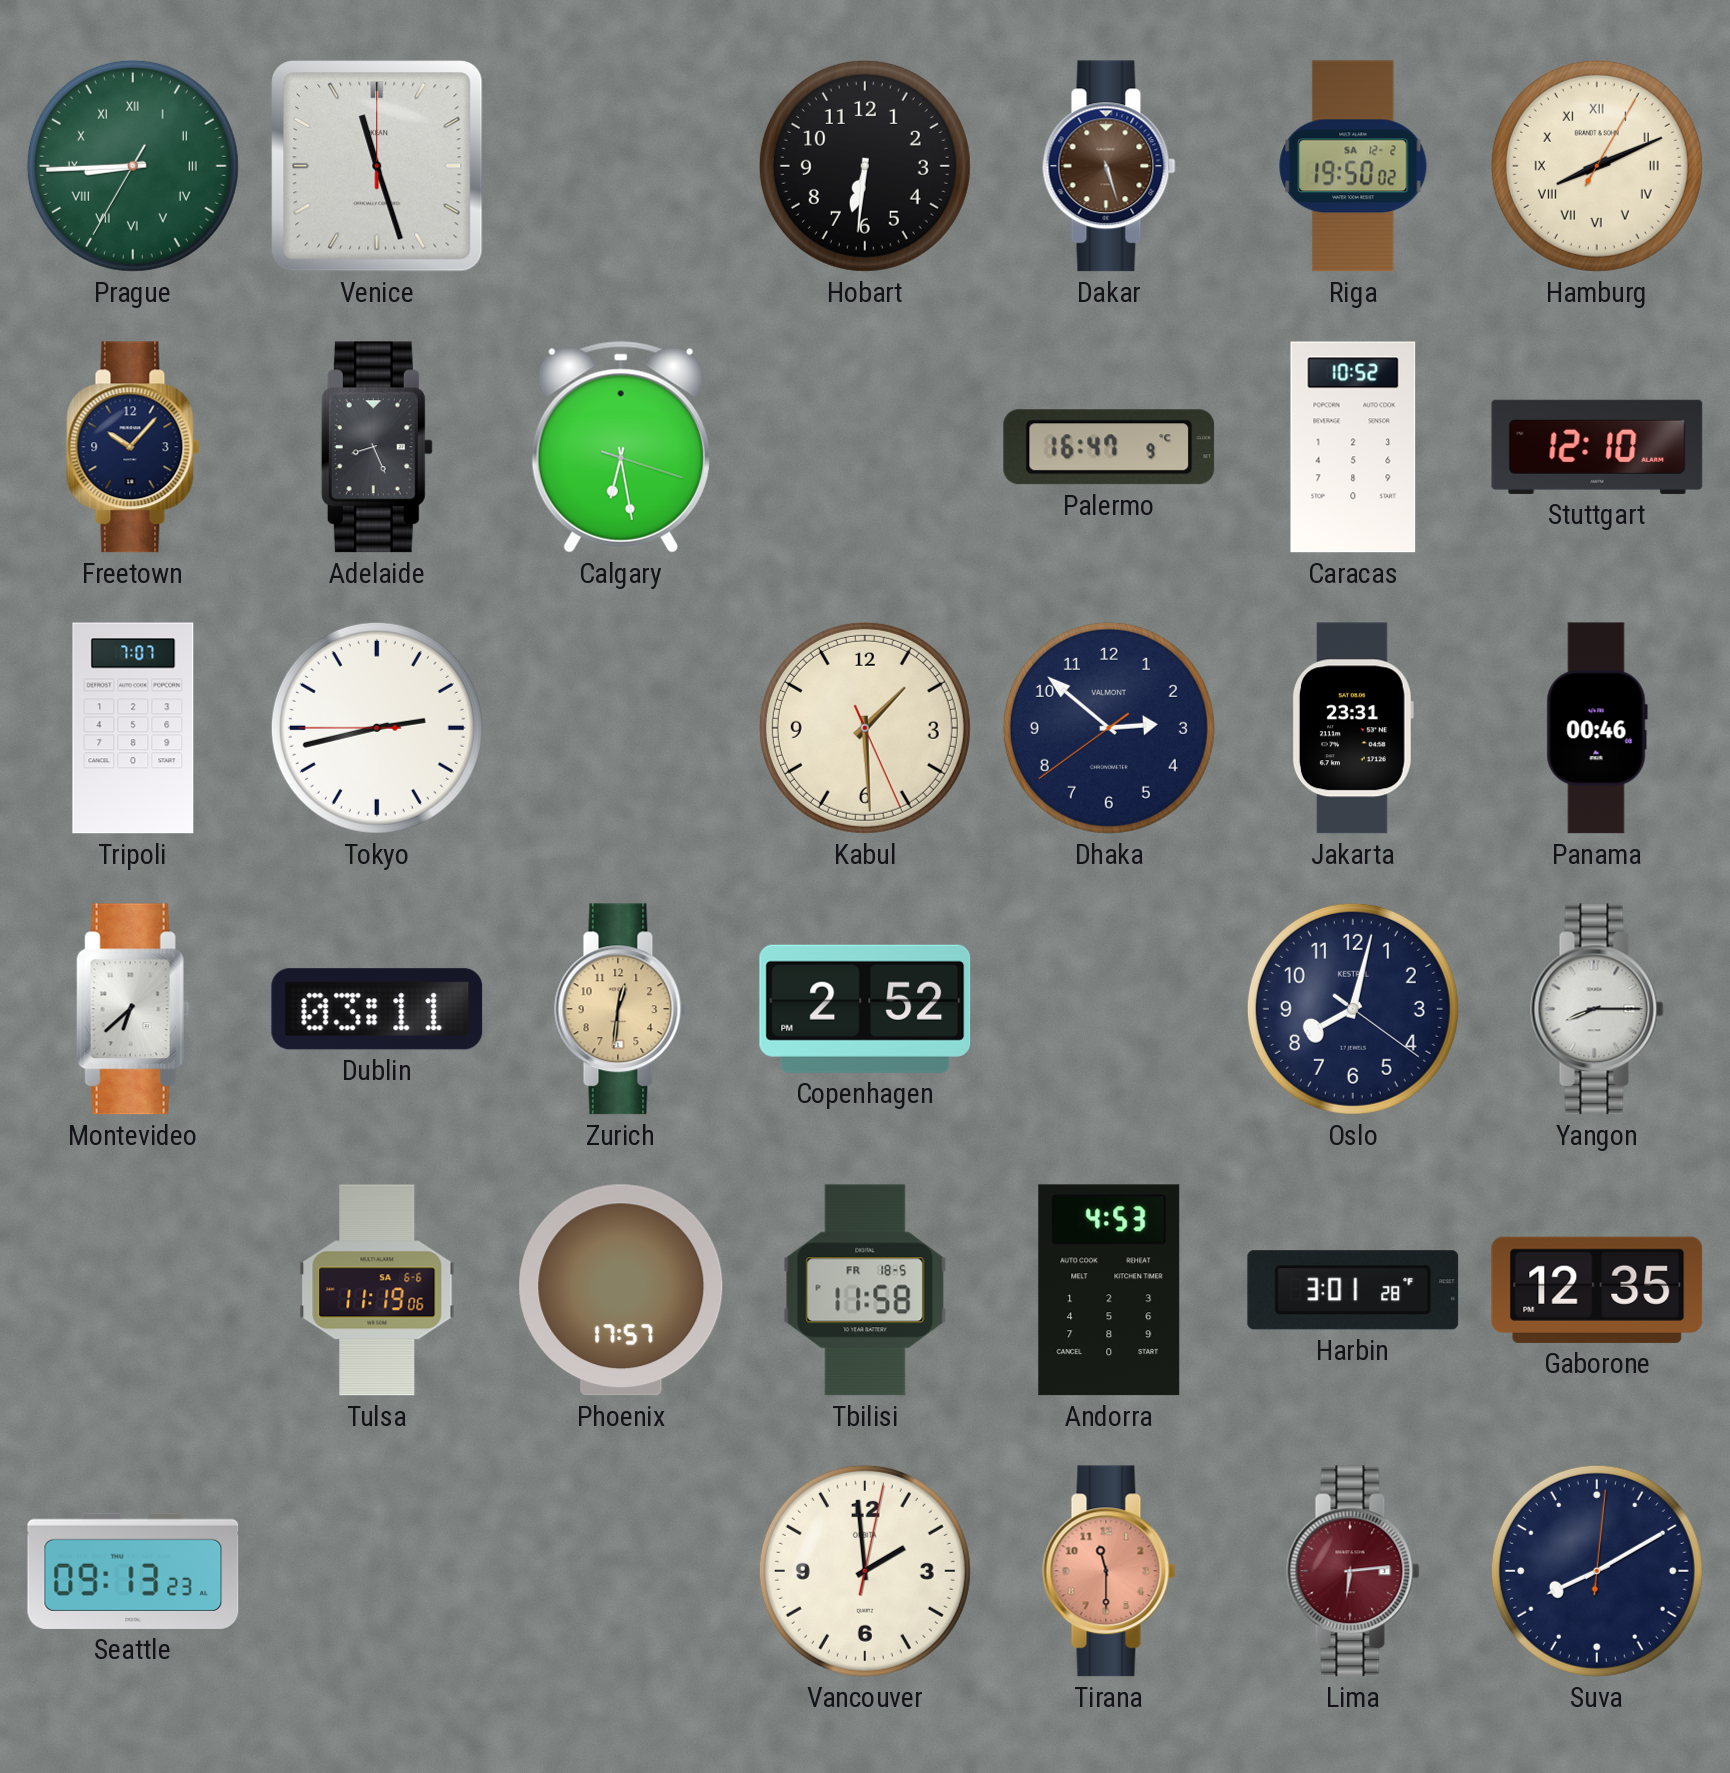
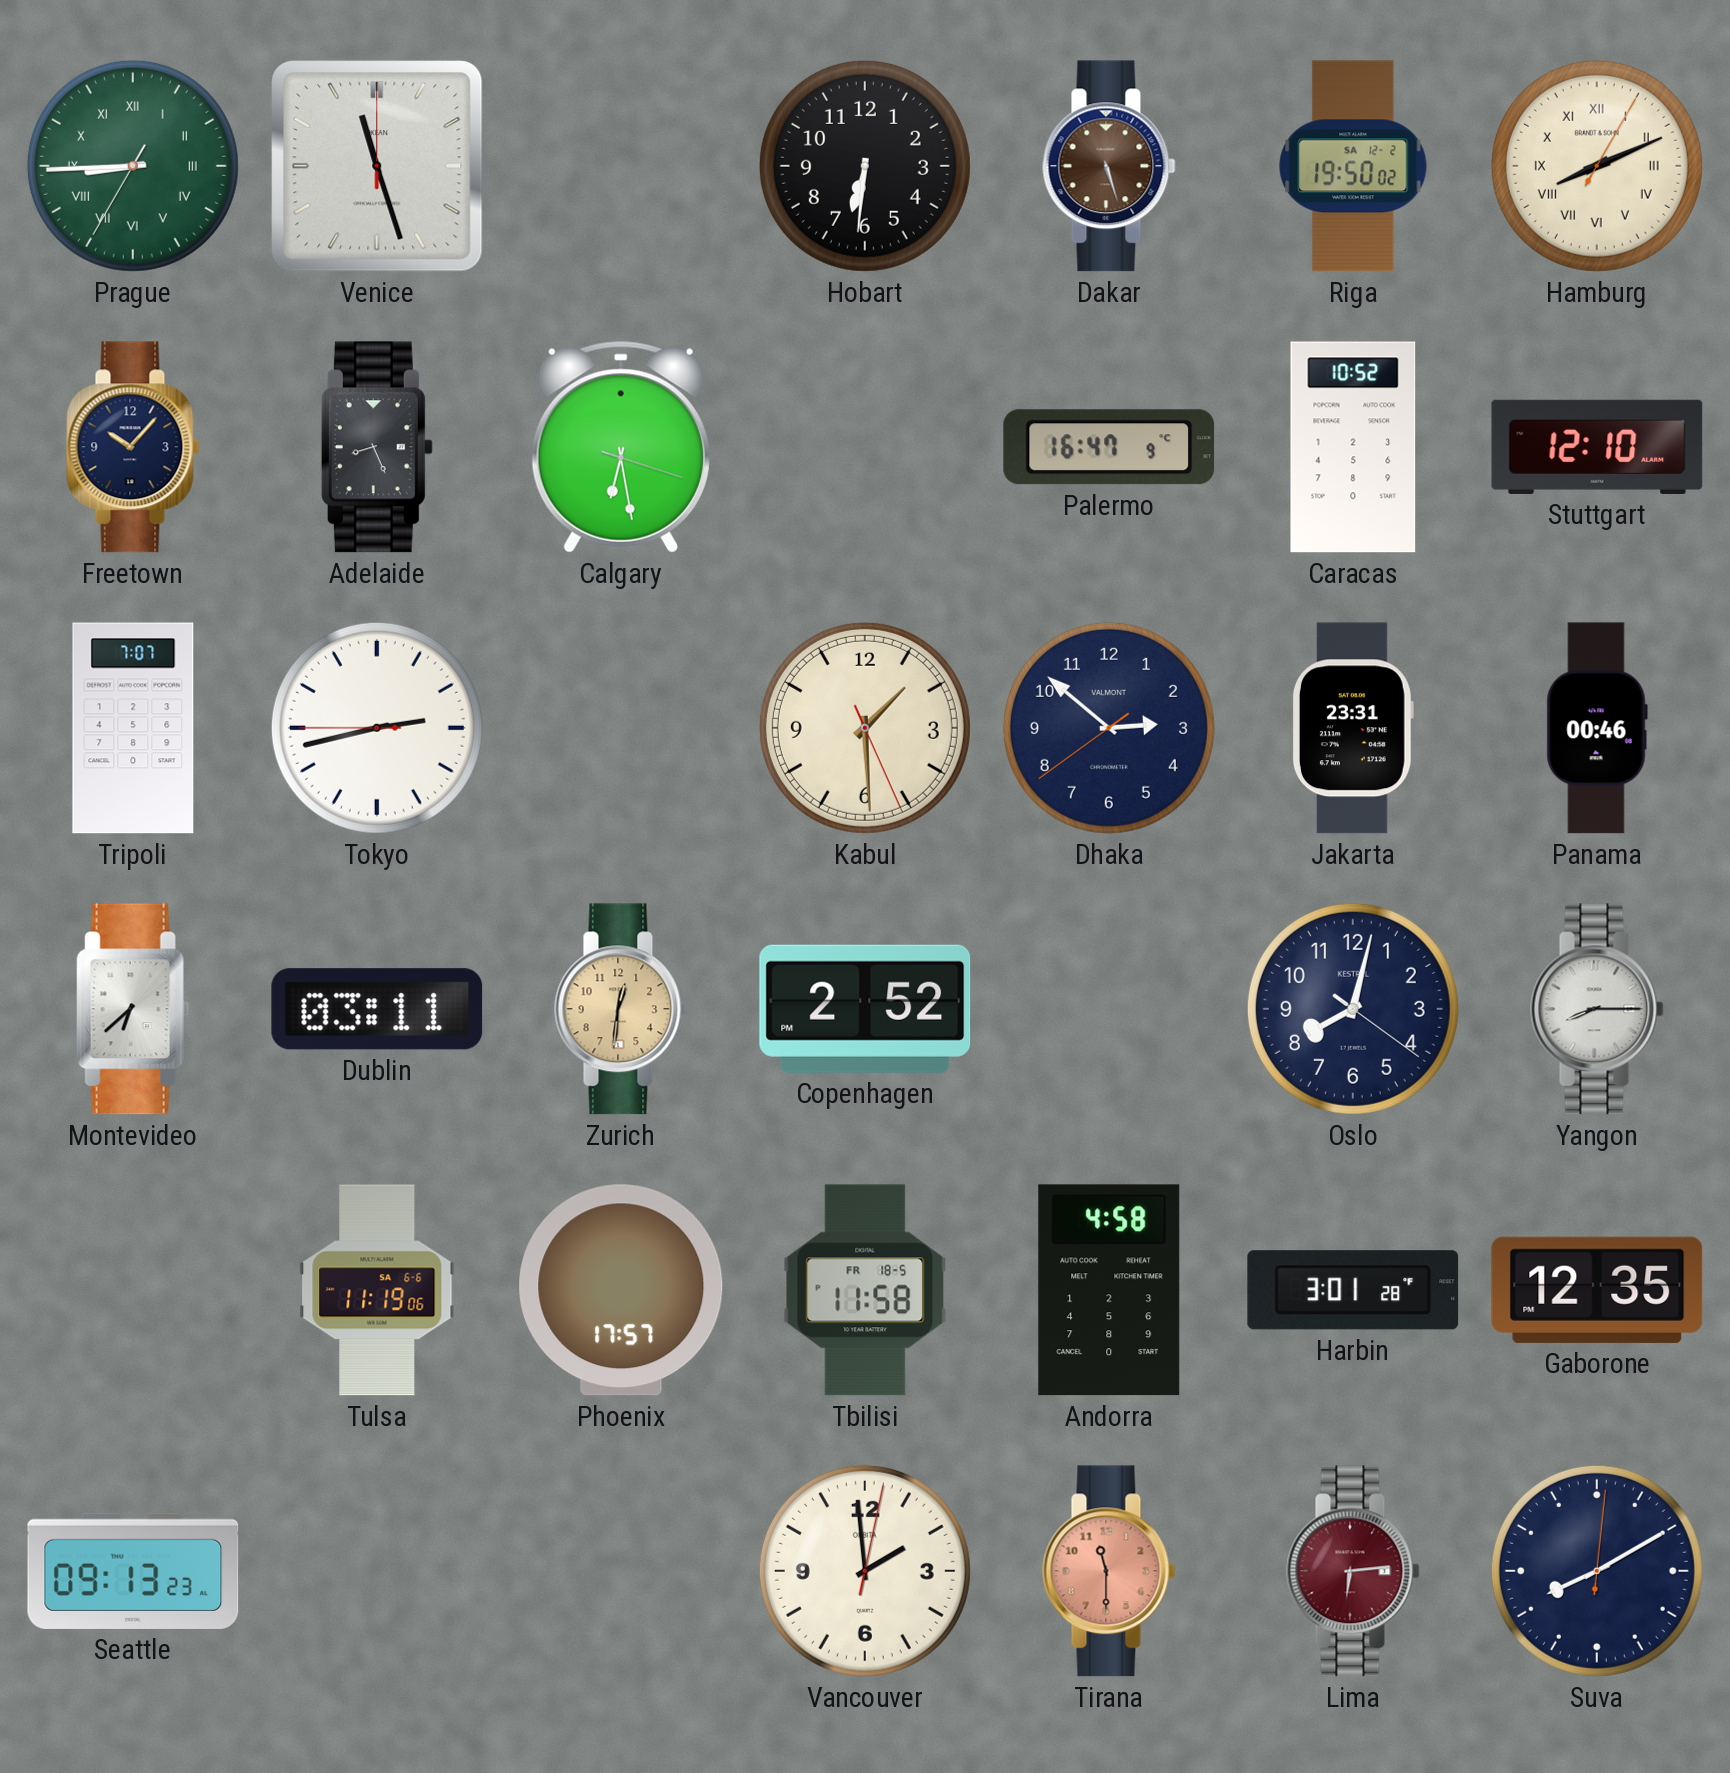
Andorra: 4:53 -> 4:58 (1109, 1290)
